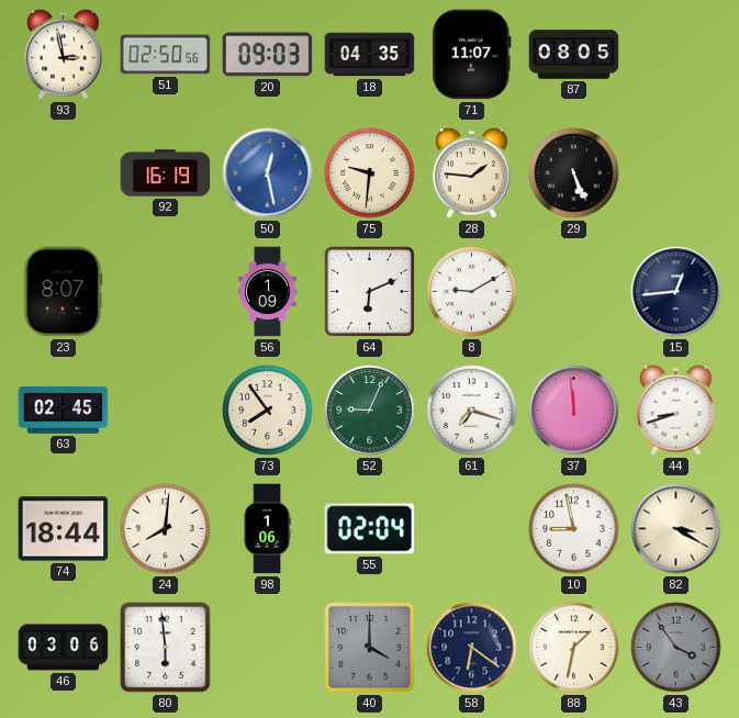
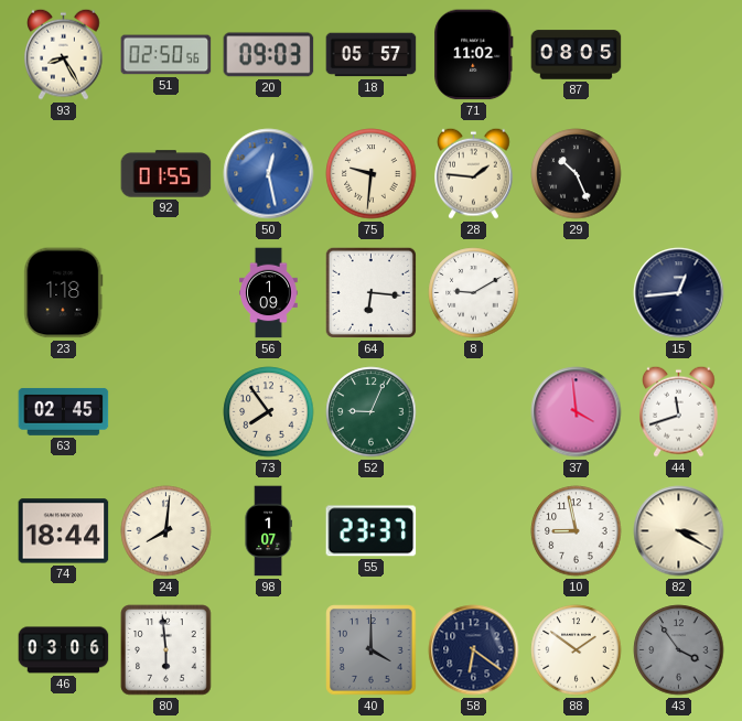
93: 2:58 -> 8:25 (64, 54)
18: 04:35 -> 05:57 (372, 55)
71: 11:07 -> 11:02 (474, 55)
92: 16:19 -> 01:55 (166, 174)
29: 5:26 -> 10:26 (577, 174)
23: 8:07 -> 1:18 (64, 293)
64: 6:11 -> 6:16 (370, 292)
61: 7:18 -> none (472, 411)
37: 11:59 -> 3:59 (577, 412)
44: 8:42 -> 11:42 (679, 411)
98: 1:06 -> 1:07 (268, 531)
55: 02:04 -> 23:37 (372, 531)
88: 1:32 -> 1:51 (577, 650)
